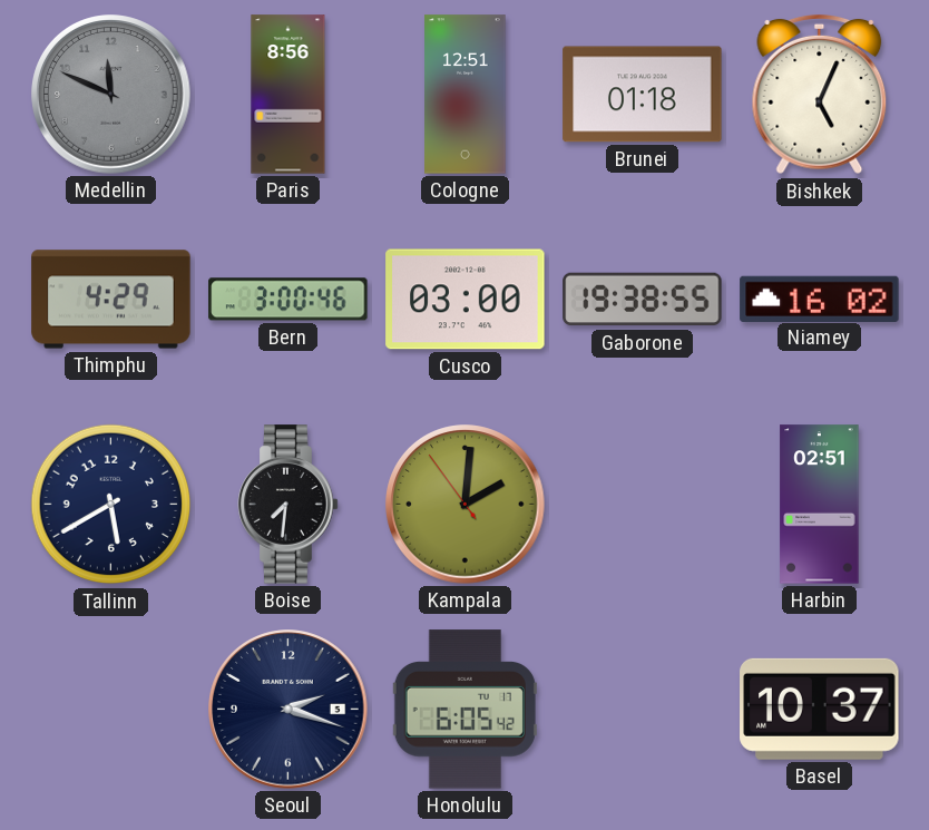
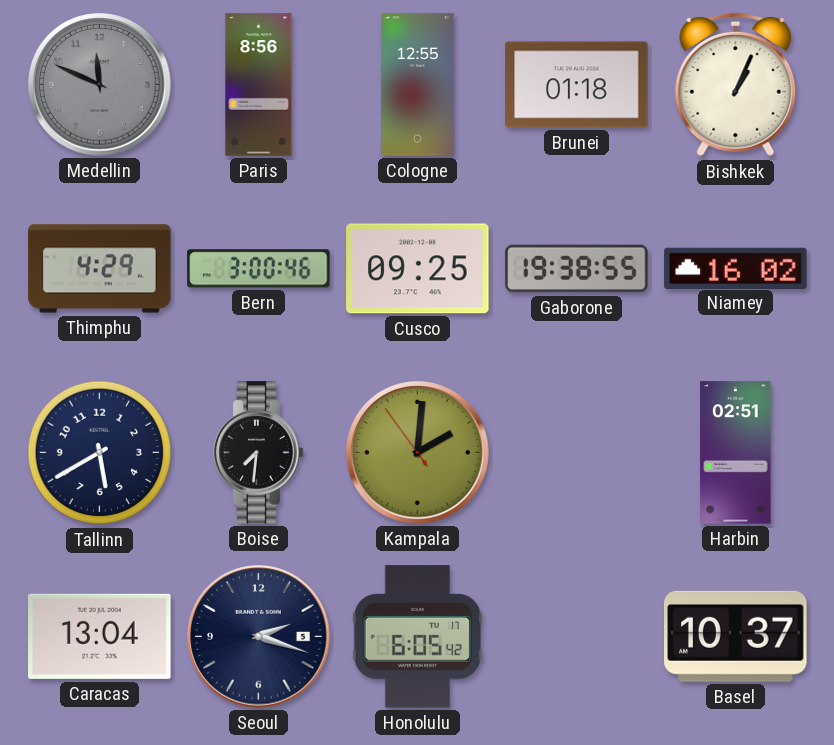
Cologne: 12:51 -> 12:55 (418, 85)
Bishkek: 5:04 -> 1:04 (736, 85)
Cusco: 03:00 -> 09:25 (418, 269)
Caracas: none -> 13:04 (100, 636)
